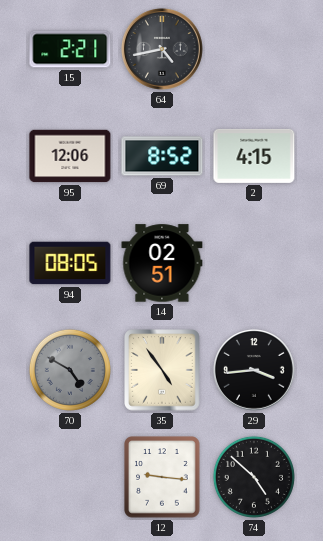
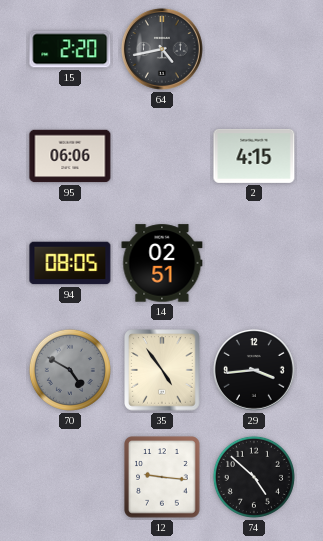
15: 2:21 -> 2:20 (70, 49)
95: 12:06 -> 06:06 (70, 156)
69: 8:52 -> none (162, 156)
